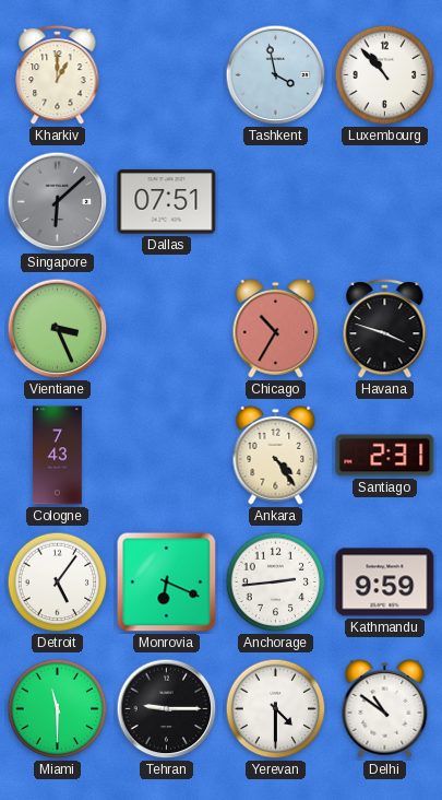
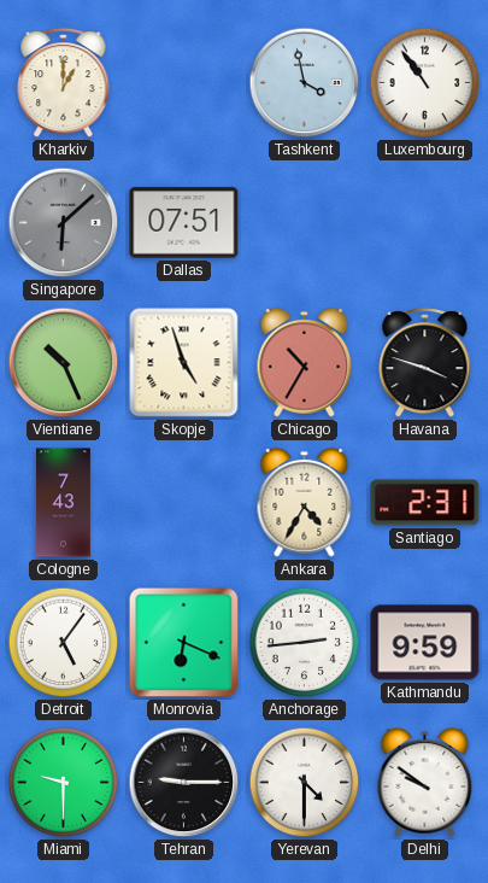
Luxembourg: 10:53 -> 10:54 (425, 83)
Vientiane: 3:26 -> 10:26 (64, 363)
Skopje: none -> 4:57 (184, 363)
Ankara: 4:24 -> 4:35 (305, 502)
Miami: 11:30 -> 9:30 (64, 783)
Delhi: 10:51 -> 9:51 (425, 782)
